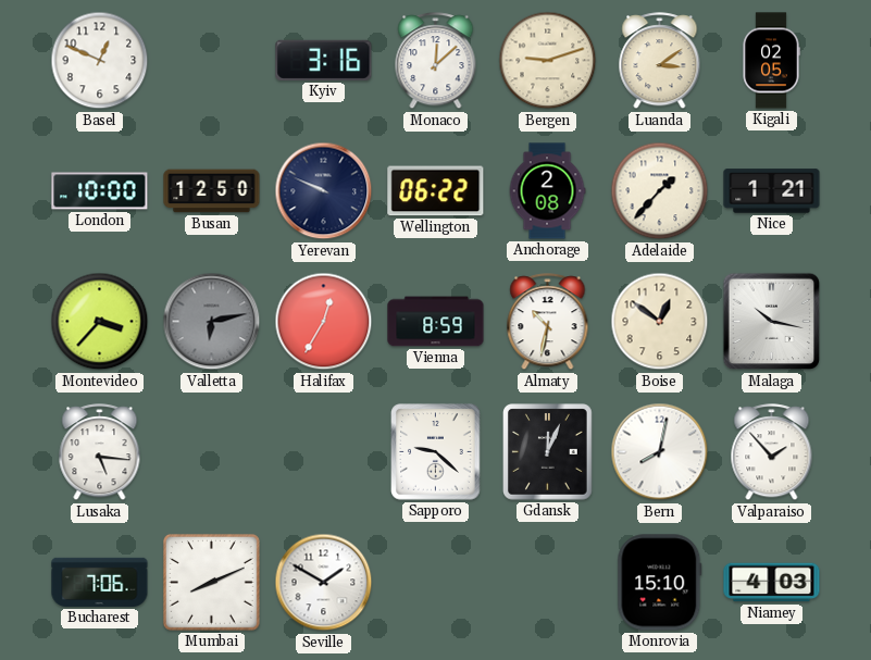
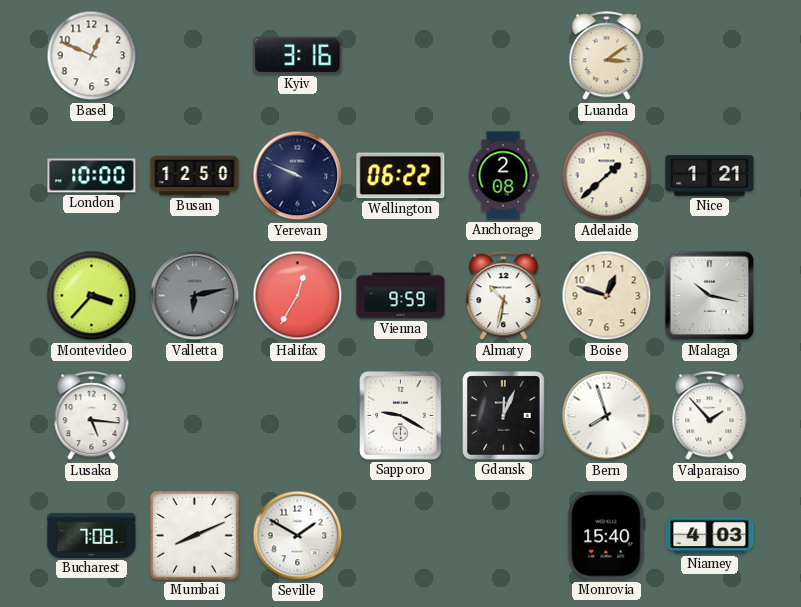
Monaco: 12:08 -> none (436, 61)
Bergen: 9:12 -> none (548, 61)
Kigali: 02:05 -> none (771, 61)
Adelaide: 1:37 -> 1:38 (607, 176)
Vienna: 8:59 -> 9:59 (401, 296)
Boise: 12:51 -> 12:48 (607, 296)
Sapporo: 9:22 -> 9:20 (401, 416)
Bern: 8:02 -> 7:57 (607, 416)
Bucharest: 7:06 -> 7:08 (92, 535)
Monrovia: 15:10 -> 15:40 (607, 536)
